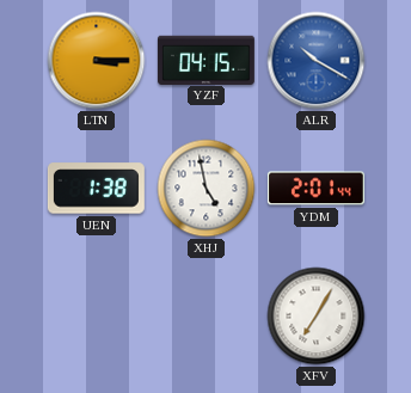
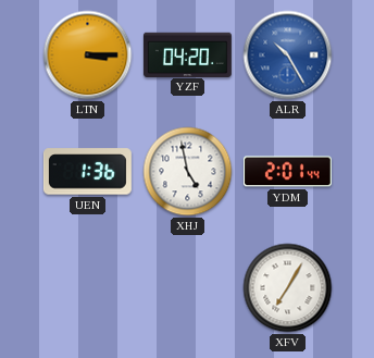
YZF: 04:15 -> 04:20 (187, 54)
ALR: 10:20 -> 10:25 (288, 55)
UEN: 1:38 -> 1:36 (87, 172)
